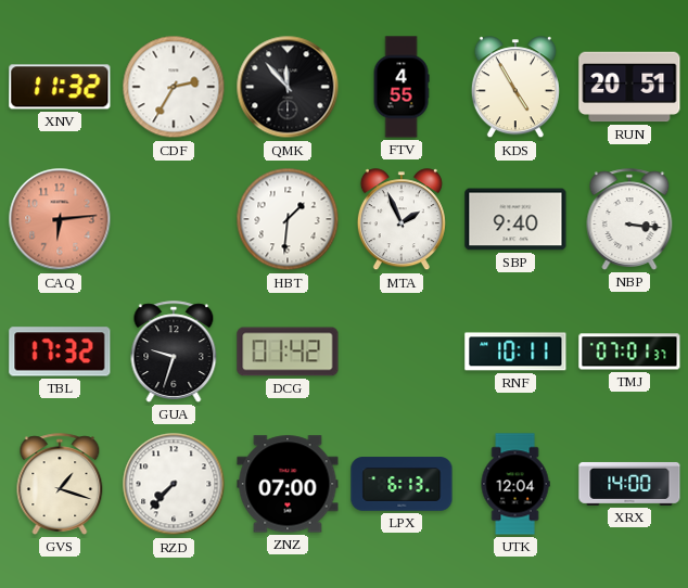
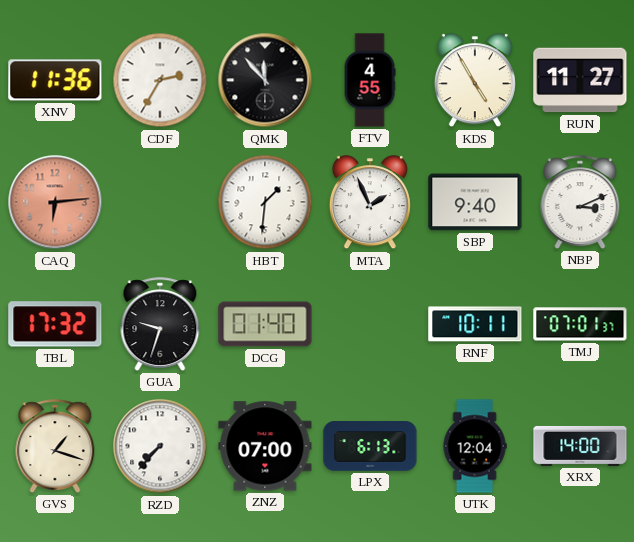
XNV: 11:32 -> 11:36 (55, 80)
RUN: 20:51 -> 11:27 (580, 80)
NBP: 3:16 -> 3:11 (580, 202)
DCG: 01:42 -> 01:40 (265, 324)
